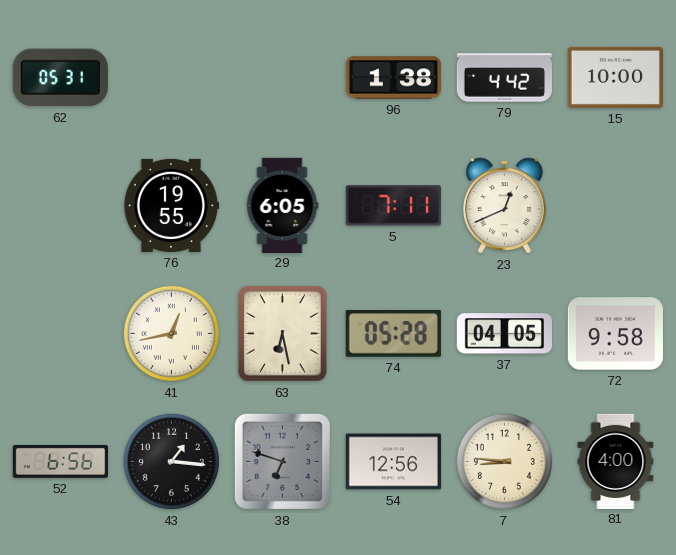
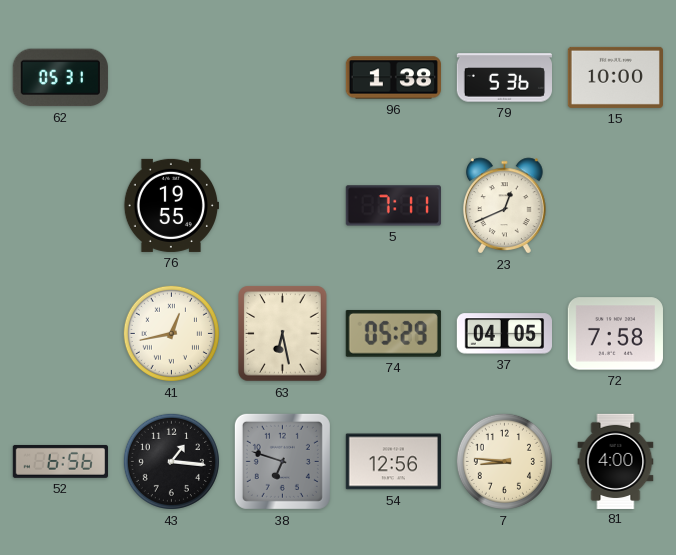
79: 4:42 -> 5:36 (504, 78)
29: 6:05 -> none (282, 205)
74: 05:28 -> 05:29 (393, 333)
72: 9:58 -> 7:58 (615, 334)
